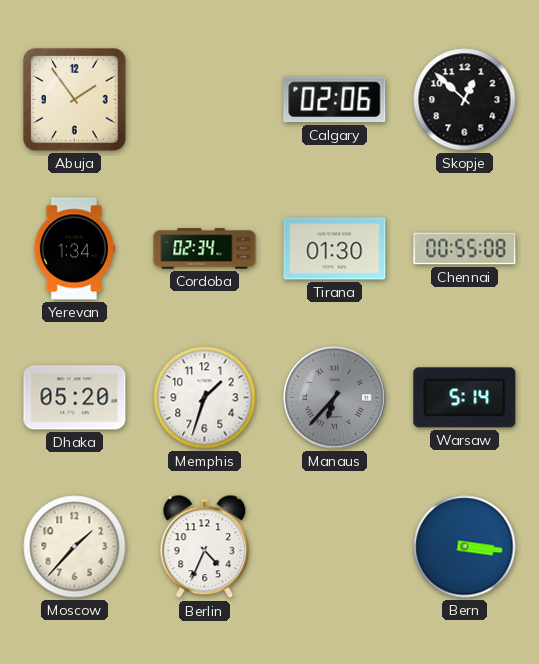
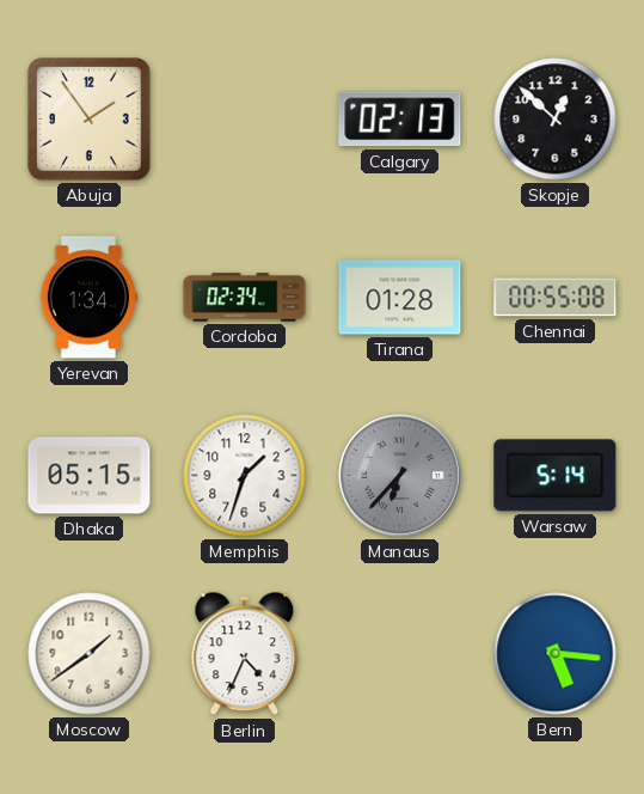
Calgary: 02:06 -> 02:13 (400, 120)
Tirana: 01:30 -> 01:28 (400, 298)
Dhaka: 05:20 -> 05:15 (90, 476)
Moscow: 1:37 -> 1:39 (90, 654)
Bern: 3:16 -> 5:16 (556, 654)
